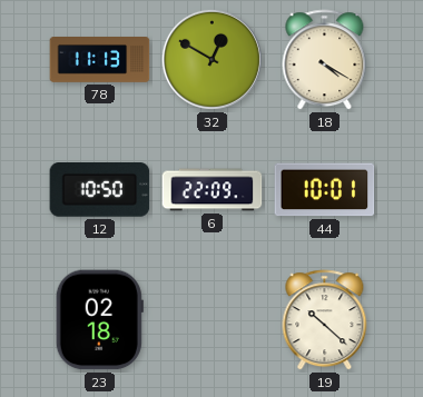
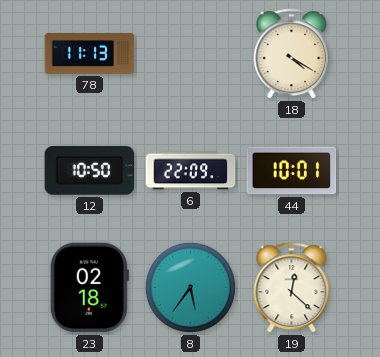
32: 12:50 -> none (211, 59)
8: none -> 5:36 (190, 287)
19: 10:22 -> 12:22 (292, 288)
